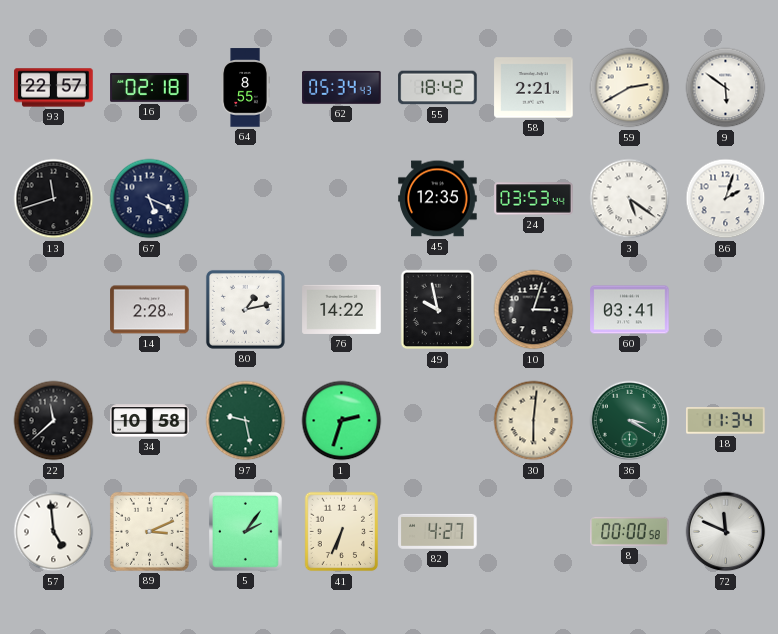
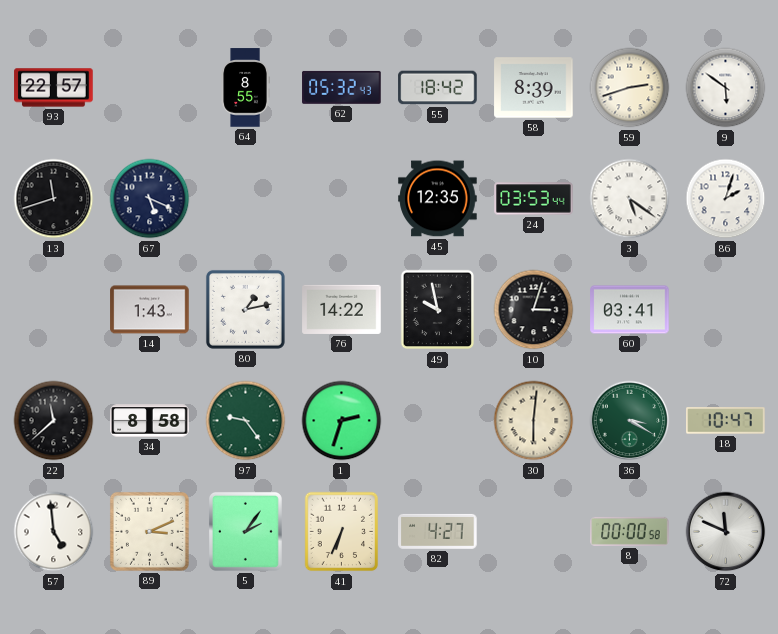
16: 02:18 -> none (150, 88)
62: 05:34 -> 05:32 (342, 87)
58: 2:21 -> 8:39 (534, 88)
59: 2:40 -> 2:42 (630, 88)
14: 2:28 -> 1:43 (150, 310)
34: 10:58 -> 8:58 (150, 421)
97: 9:28 -> 9:24 (246, 421)
18: 11:34 -> 10:47 (726, 421)
